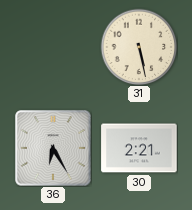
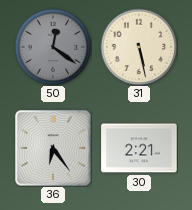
50: none -> 12:21 (53, 47)
36: 6:25 -> 6:24 (53, 148)
